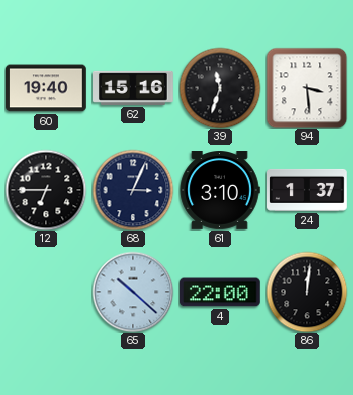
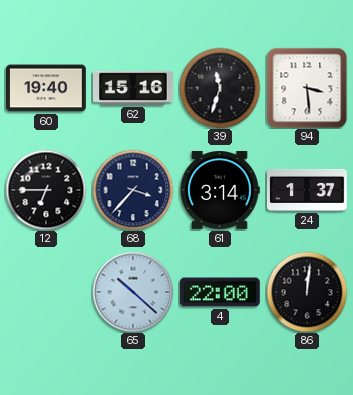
68: 3:04 -> 3:37 (133, 190)
61: 3:10 -> 3:14 (220, 191)
